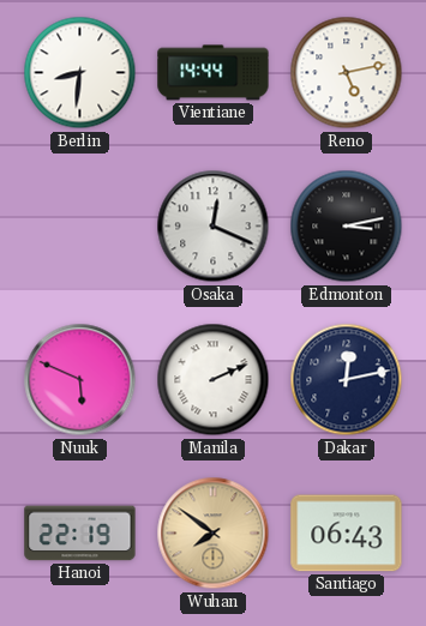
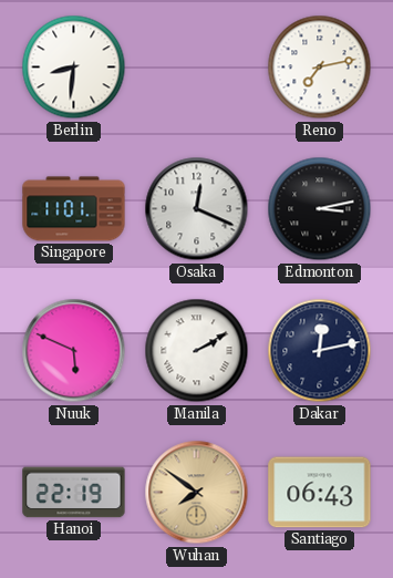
Vientiane: 14:44 -> none (214, 73)
Reno: 5:13 -> 7:13 (320, 68)
Singapore: none -> 11:01 (74, 209)
Manila: 2:11 -> 2:10 (197, 351)
